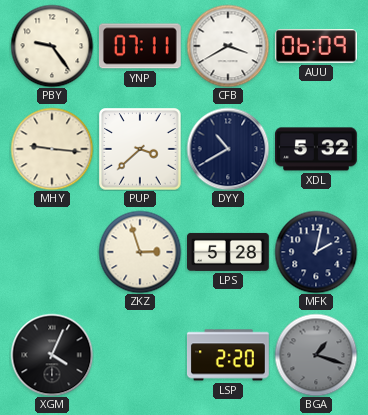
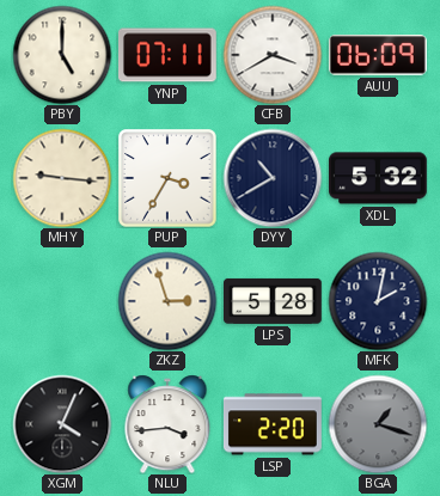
PBY: 9:24 -> 5:00 (62, 55)
PUP: 3:38 -> 3:35 (167, 178)
NLU: none -> 3:44 (167, 424)
